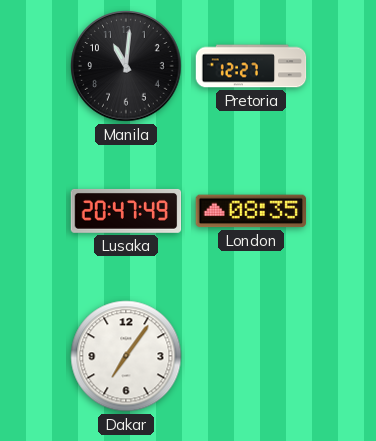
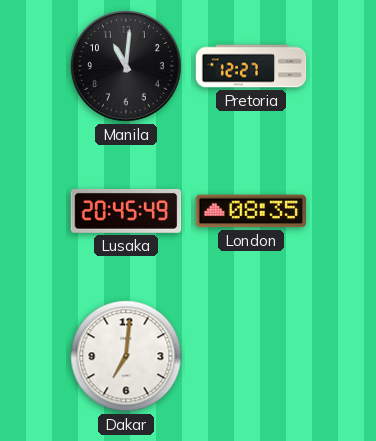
Lusaka: 20:47 -> 20:45 (126, 211)
Dakar: 7:06 -> 7:01 (126, 356)
